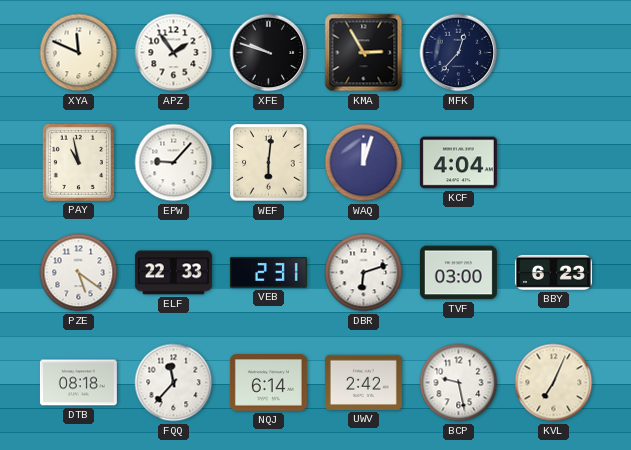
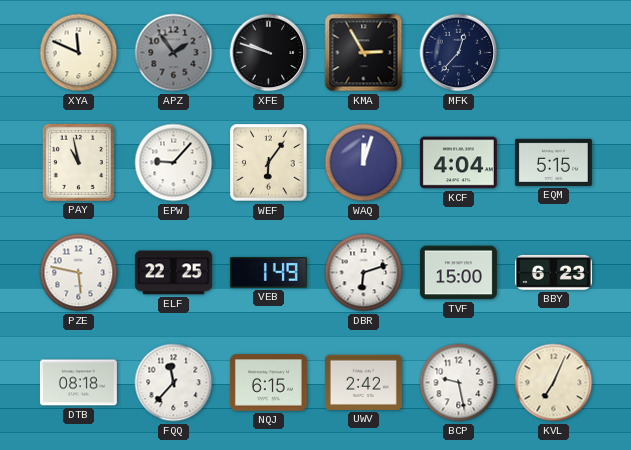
APZ dial: white -> grey (174, 53)
WEF: 6:01 -> 6:06 (269, 163)
EQM: none -> 5:15 (553, 162)
PZE: 5:21 -> 5:47 (79, 273)
ELF: 22:33 -> 22:25 (173, 273)
VEB: 2:31 -> 1:49 (268, 273)
TVF: 03:00 -> 15:00 (458, 273)
NQJ: 6:14 -> 6:15 (268, 383)
